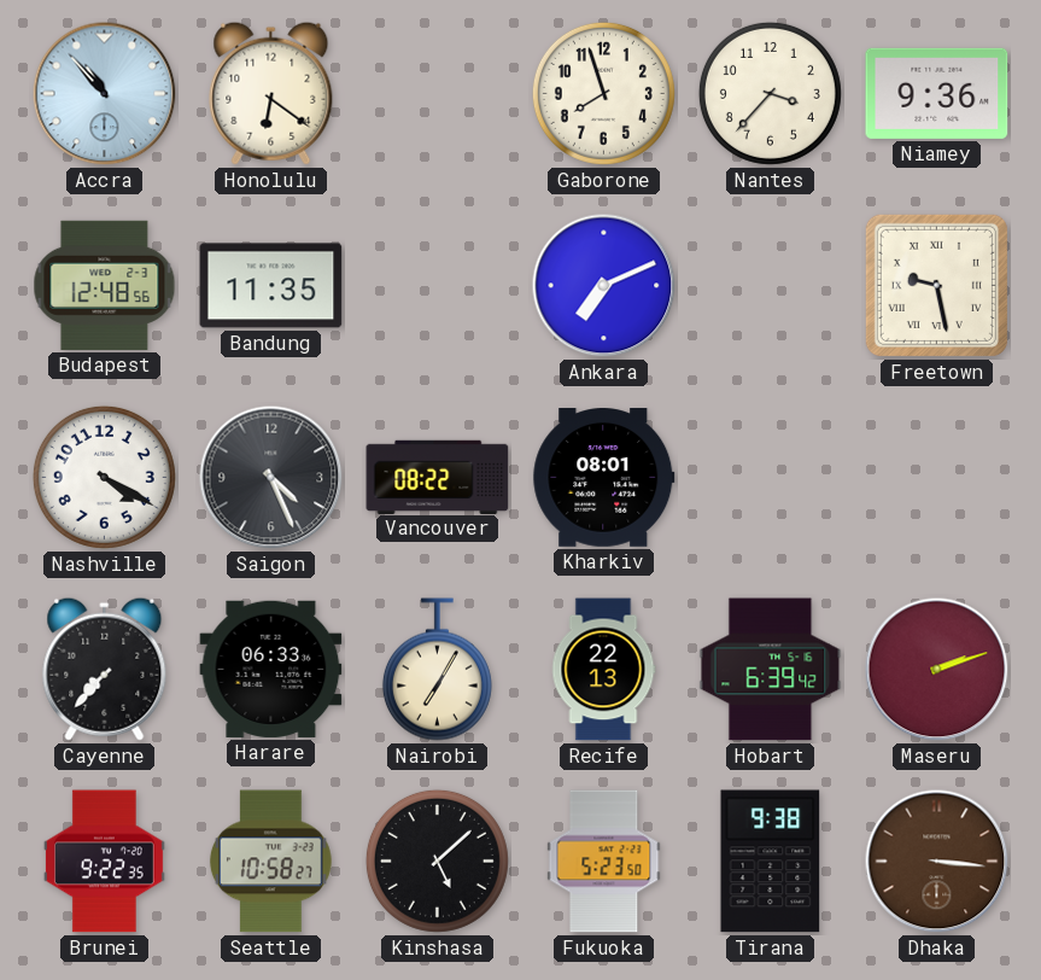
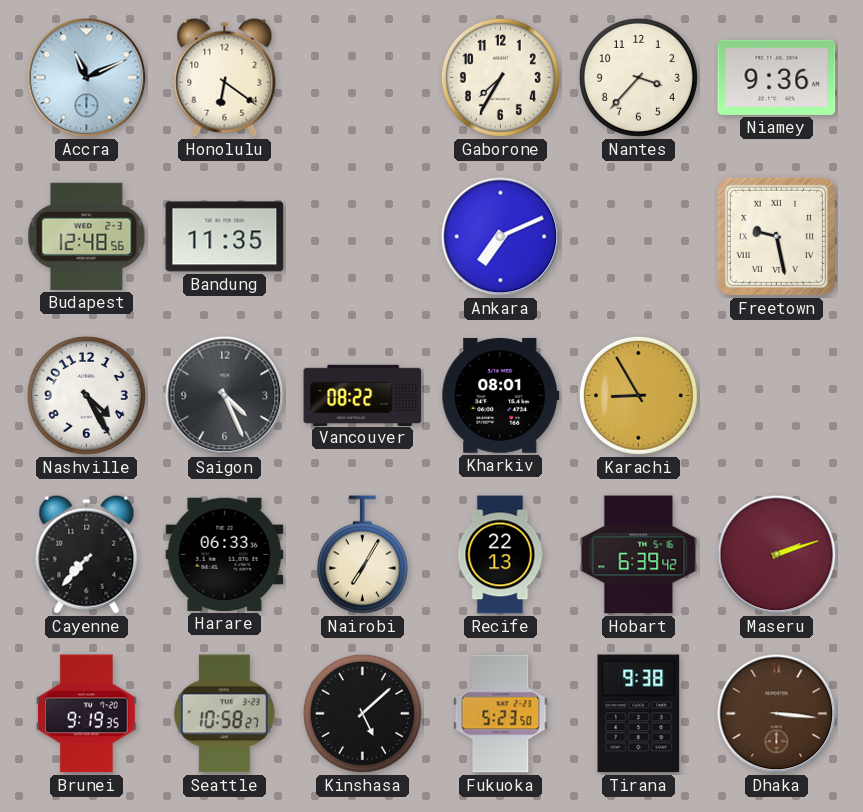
Accra: 10:53 -> 11:11 (87, 78)
Gaborone: 7:57 -> 7:35 (500, 77)
Nashville: 4:20 -> 4:25 (86, 395)
Karachi: none -> 8:55 (638, 395)
Brunei: 9:22 -> 9:19 (86, 714)
